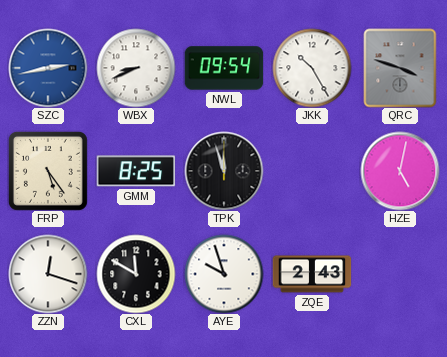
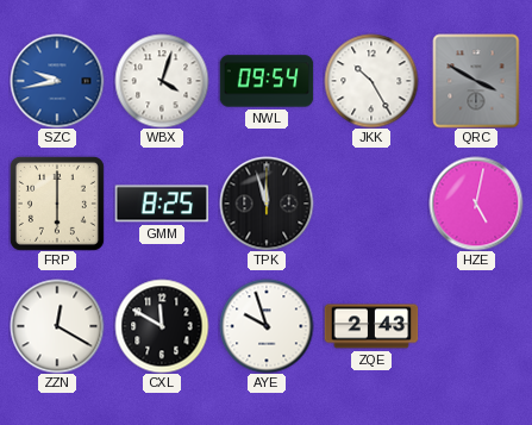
SZC: 2:43 -> 9:43 (57, 81)
WBX: 8:41 -> 4:03 (162, 81)
QRC: 3:48 -> 3:50 (476, 81)
FRP: 5:24 -> 6:00 (57, 204)
ZZN: 12:18 -> 12:20 (57, 326)
